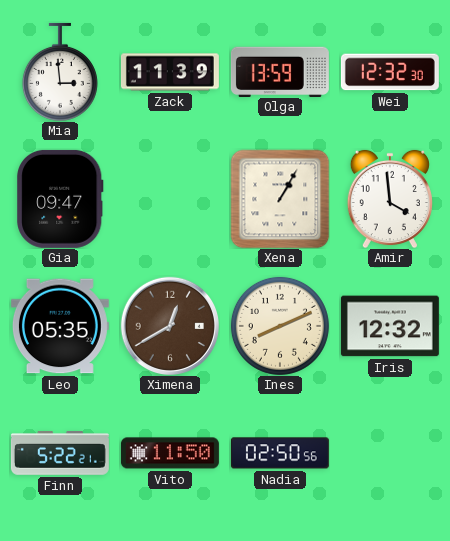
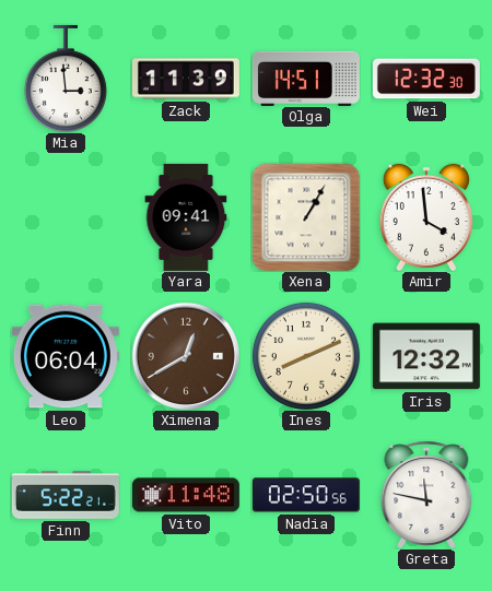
Olga: 13:59 -> 14:51 (306, 78)
Gia: 09:47 -> none (61, 199)
Yara: none -> 09:41 (186, 217)
Leo: 05:35 -> 06:04 (66, 356)
Vito: 11:50 -> 11:48 (186, 495)
Greta: none -> 11:47 (426, 495)
